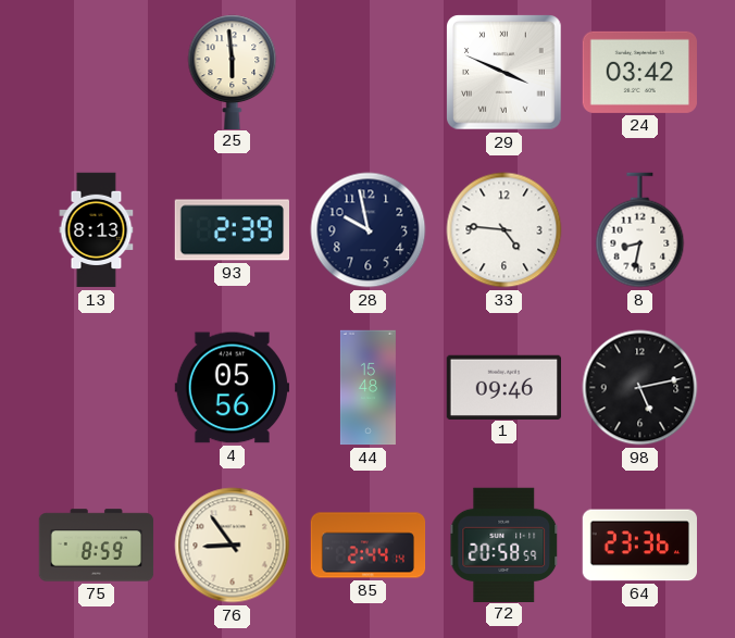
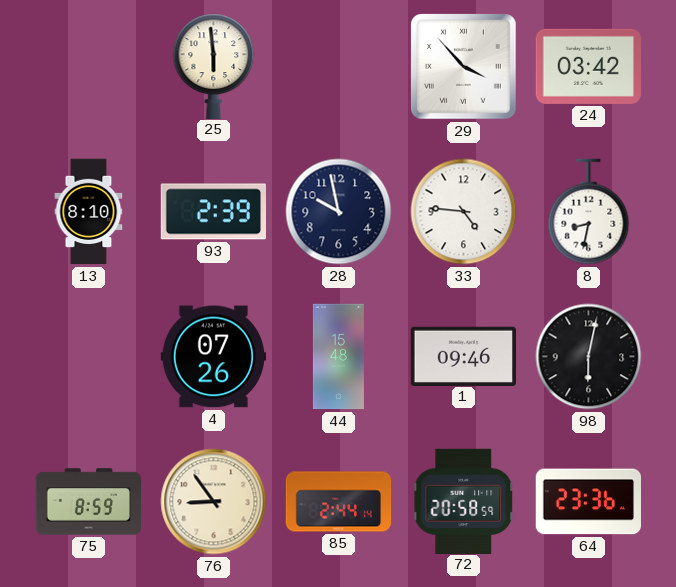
29: 3:49 -> 3:53 (464, 67)
13: 8:13 -> 8:10 (89, 212)
4: 05:56 -> 07:26 (213, 357)
98: 5:13 -> 6:02 (589, 357)
